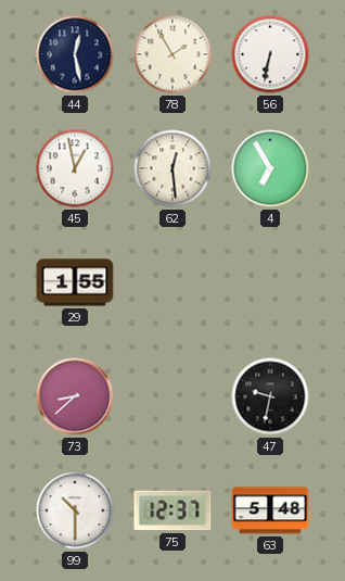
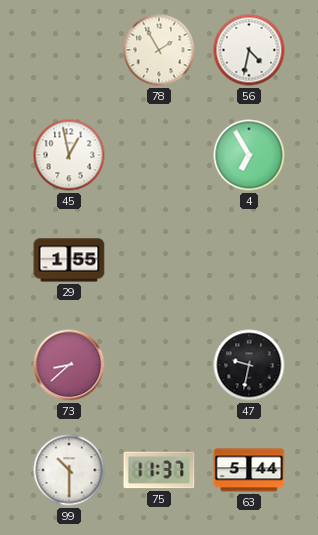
44: 12:28 -> none (75, 54)
56: 6:32 -> 4:32 (249, 50)
62: 12:29 -> none (173, 168)
75: 12:37 -> 11:37 (159, 470)
63: 5:48 -> 5:44 (249, 470)
